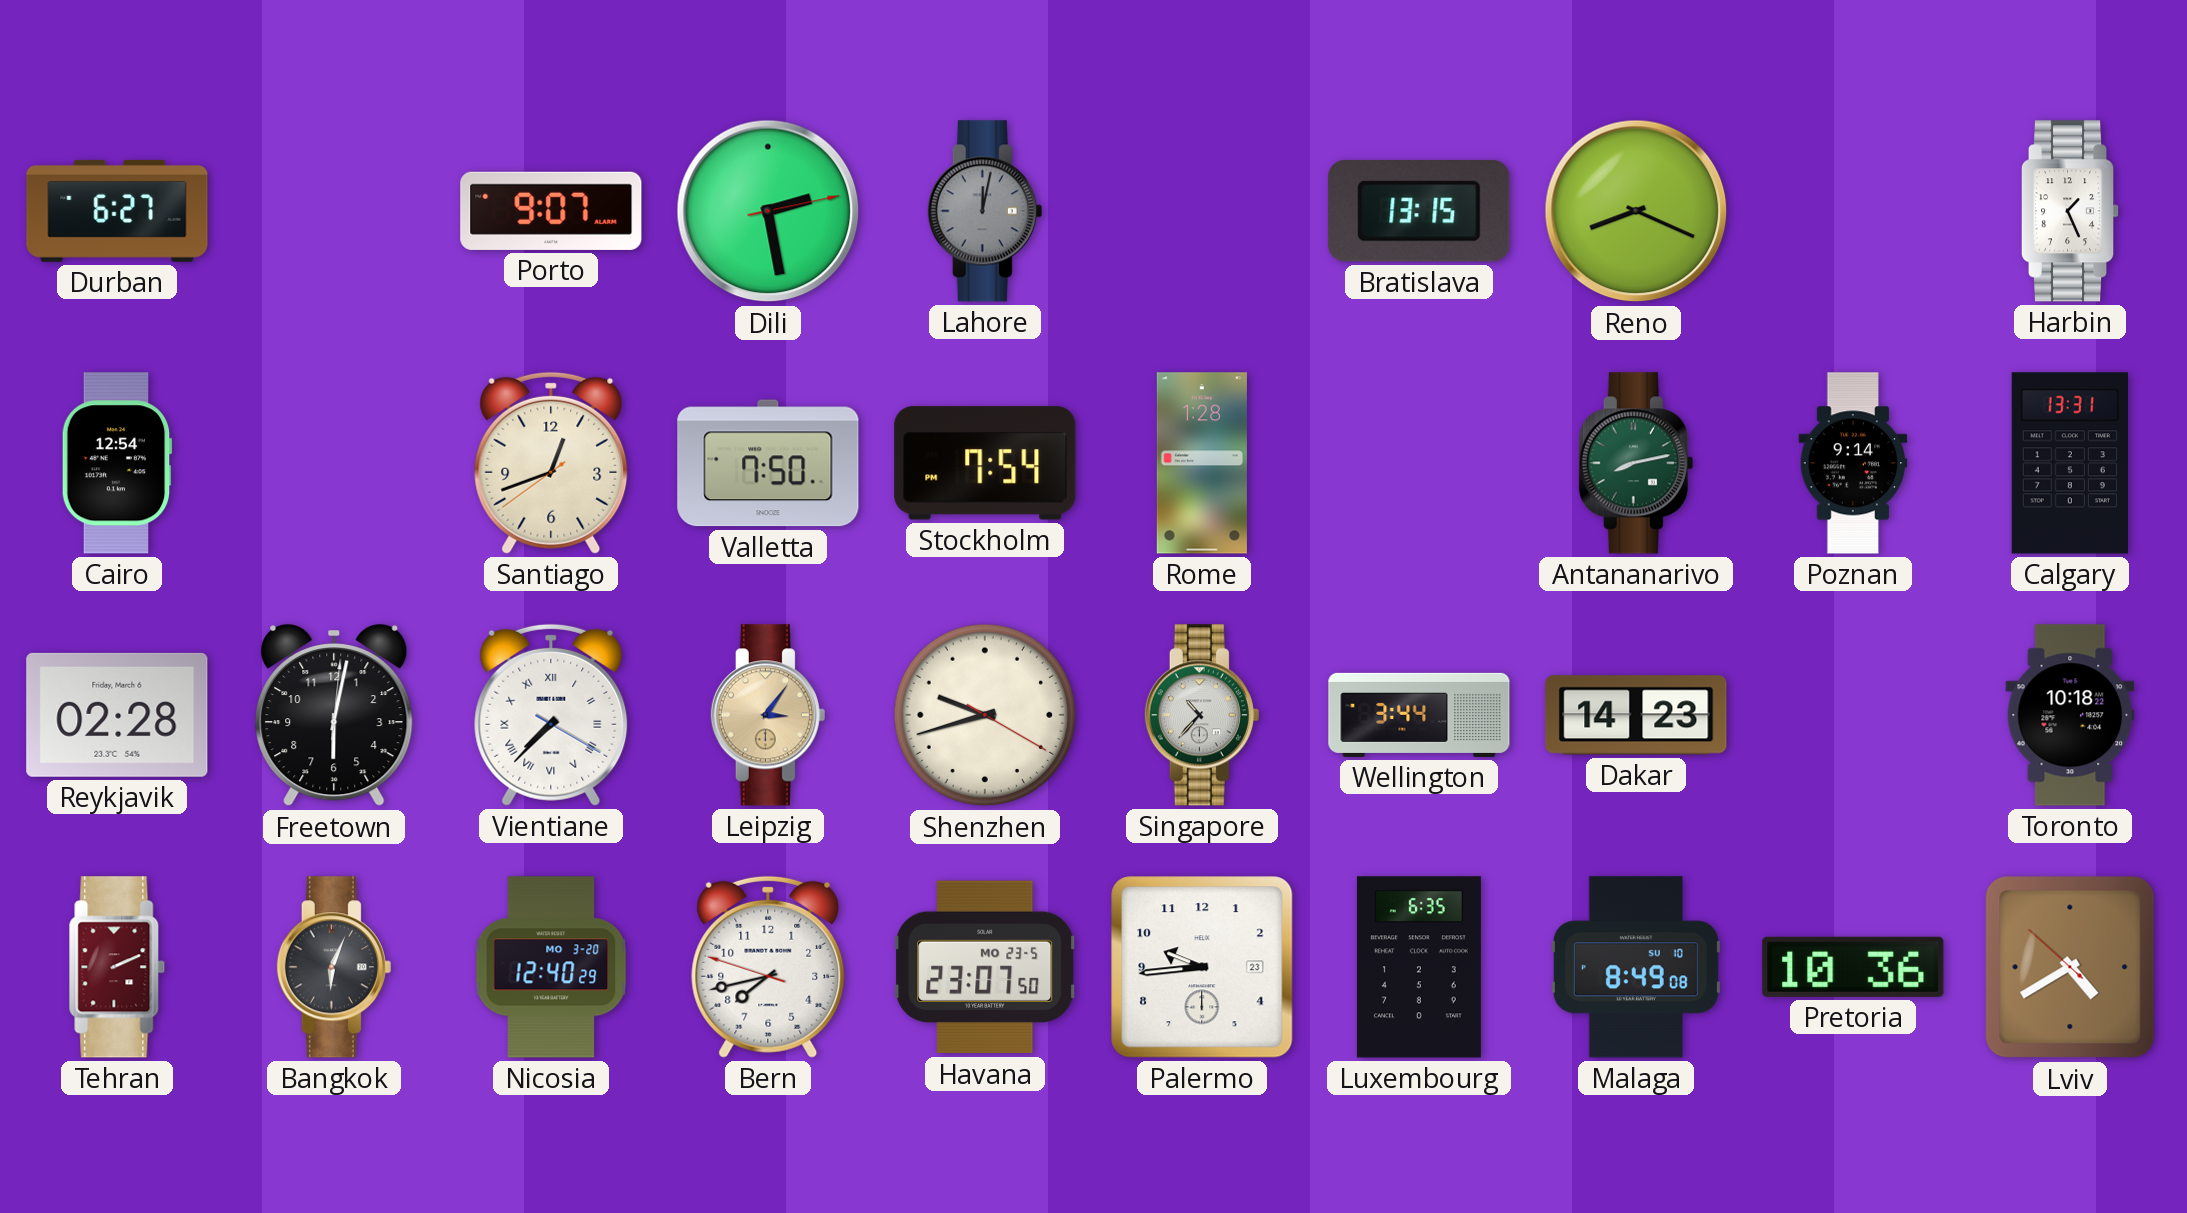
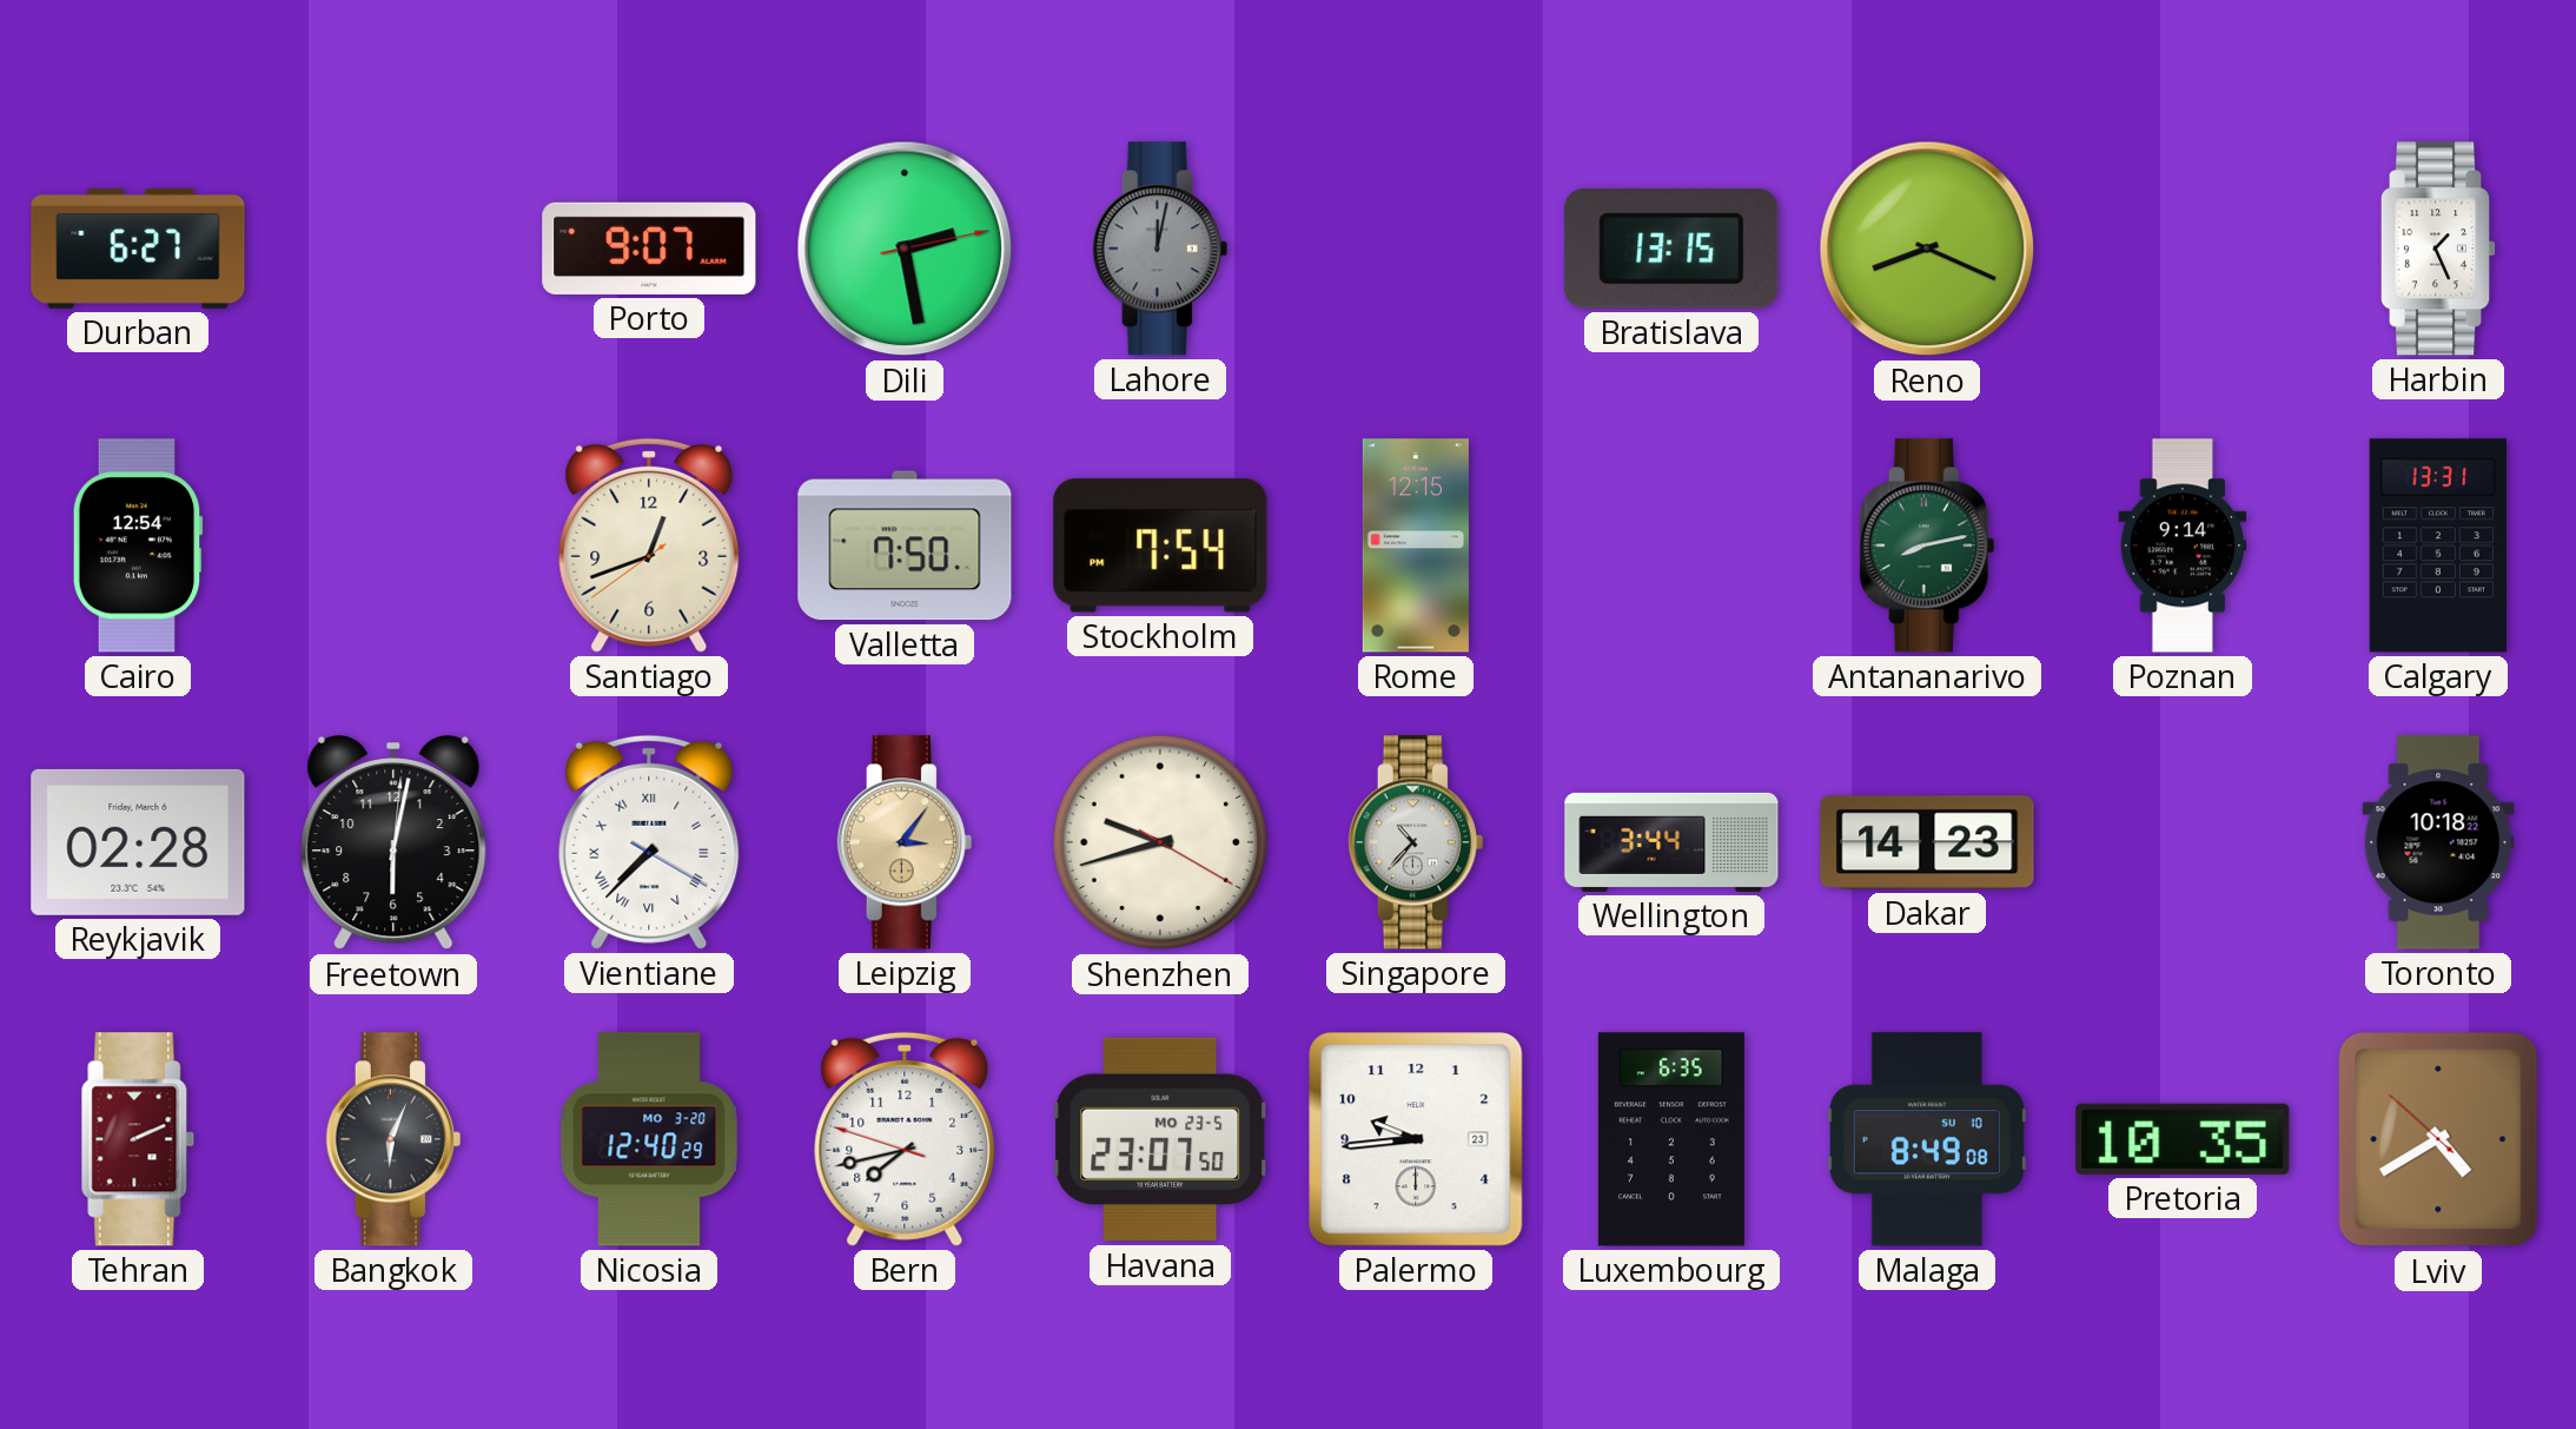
Rome: 1:28 -> 12:15 (1416, 545)
Pretoria: 10:36 -> 10:35 (2183, 1139)
